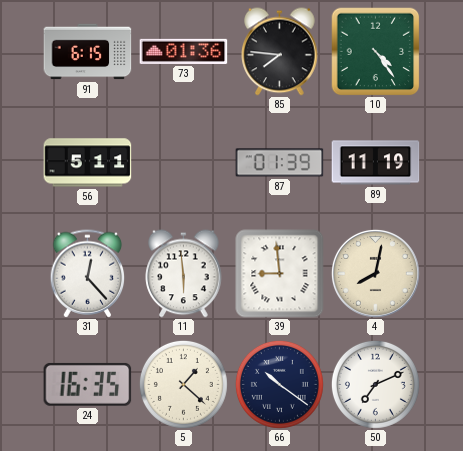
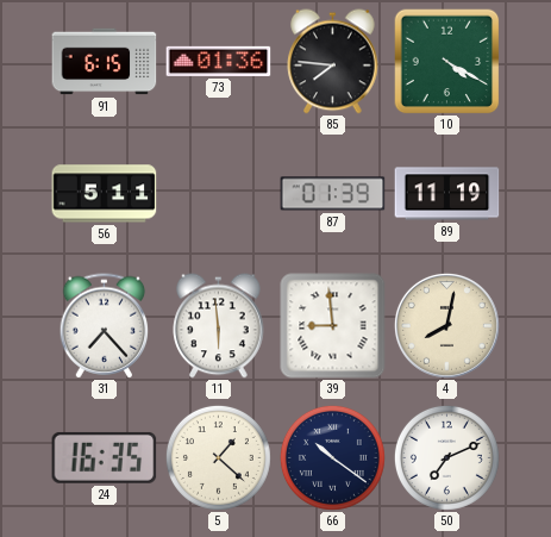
10: 4:24 -> 4:20 (446, 61)
31: 12:23 -> 7:23 (105, 326)
